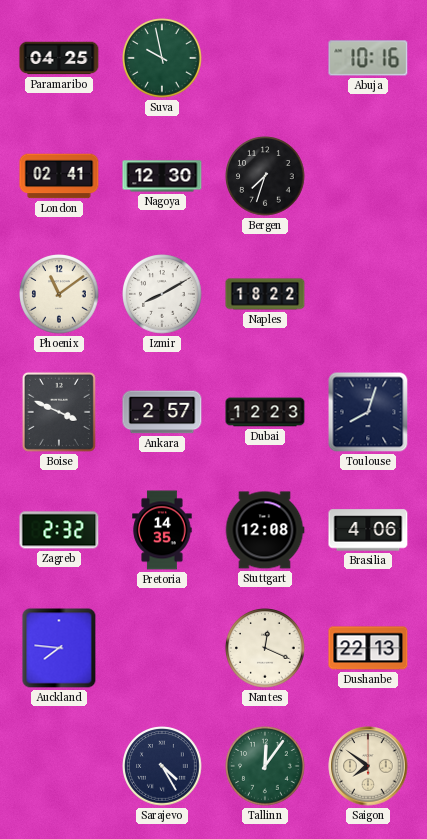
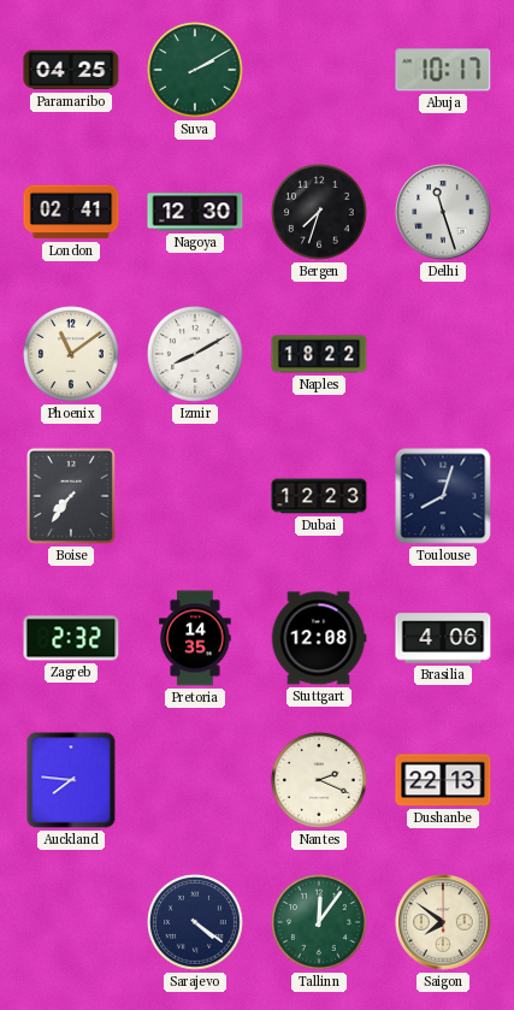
Suva: 9:58 -> 2:10 (195, 70)
Abuja: 10:16 -> 10:17 (443, 70)
Delhi: none -> 11:27 (443, 212)
Boise: 3:49 -> 7:36 (71, 496)
Ankara: 2:57 -> none (162, 412)
Nantes: 12:19 -> 2:19 (319, 780)
Sarajevo: 4:25 -> 4:21 (195, 922)
